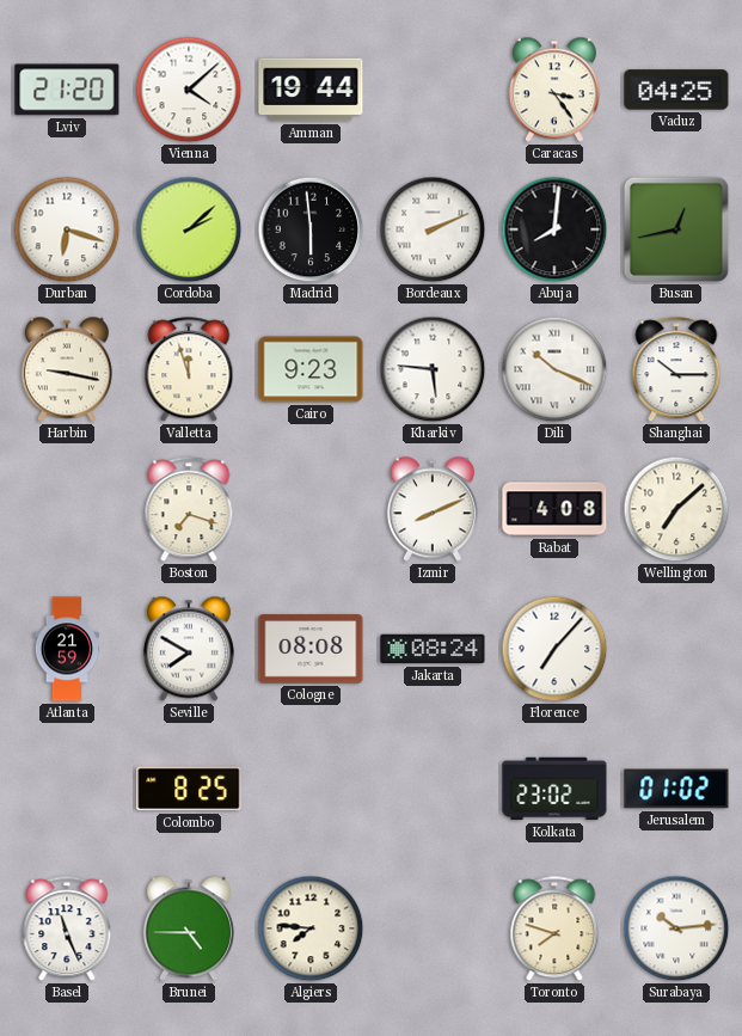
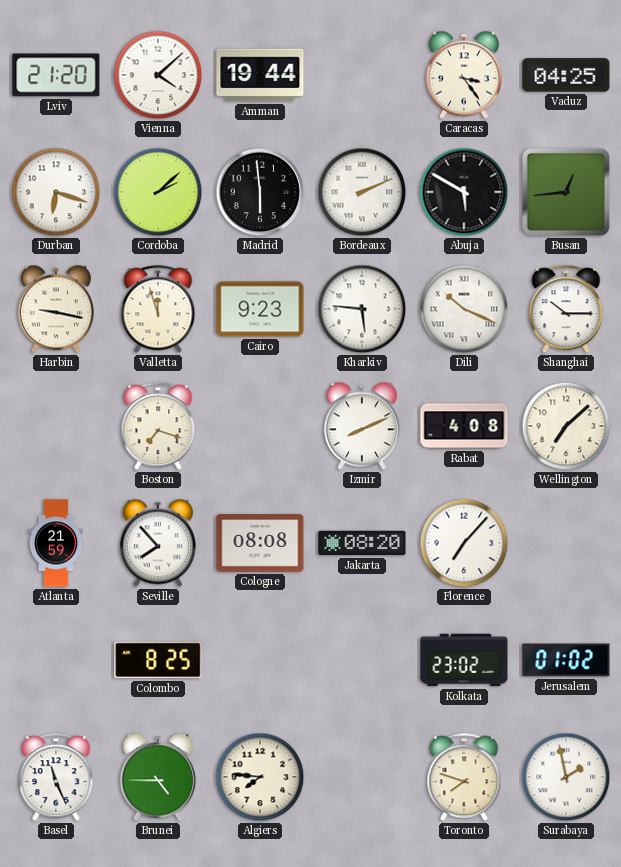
Abuja: 8:01 -> 5:50 (464, 192)
Busan: 12:43 -> 12:44 (566, 192)
Seville: 7:50 -> 7:53 (158, 543)
Jakarta: 08:24 -> 08:20 (362, 543)
Surabaya: 10:14 -> 1:58 (566, 777)
